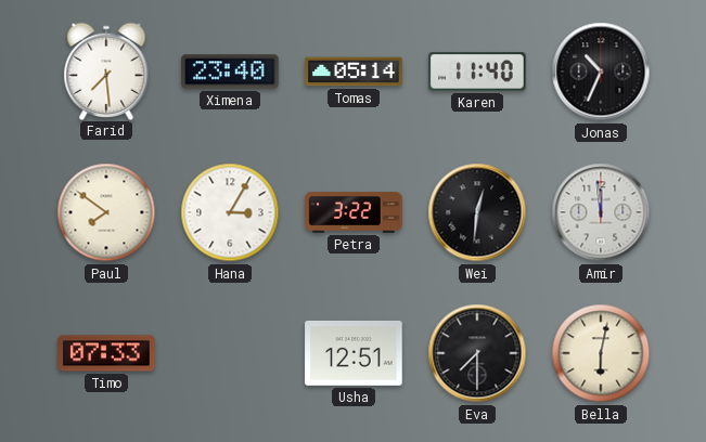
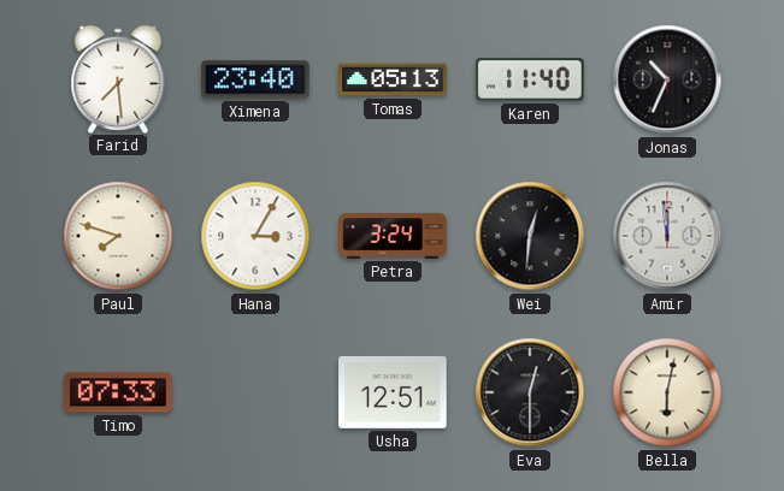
Tomas: 05:14 -> 05:13 (393, 79)
Paul: 7:51 -> 7:48 (118, 236)
Petra: 3:22 -> 3:24 (393, 236)
Eva: 7:30 -> 12:30 (530, 392)
